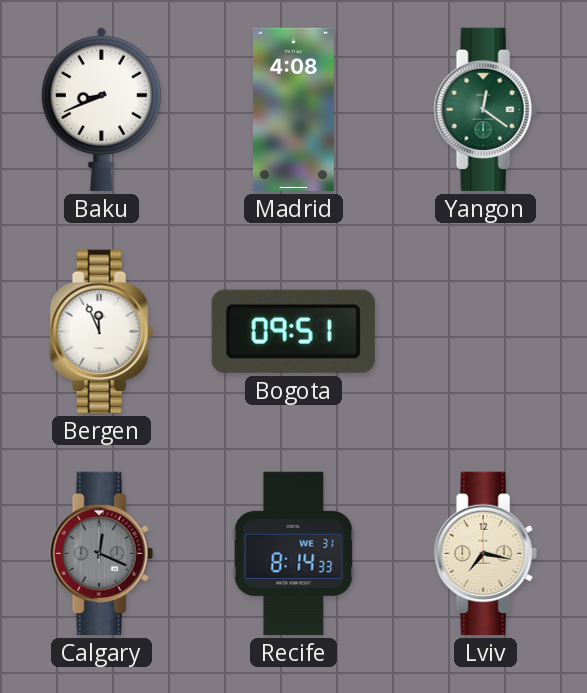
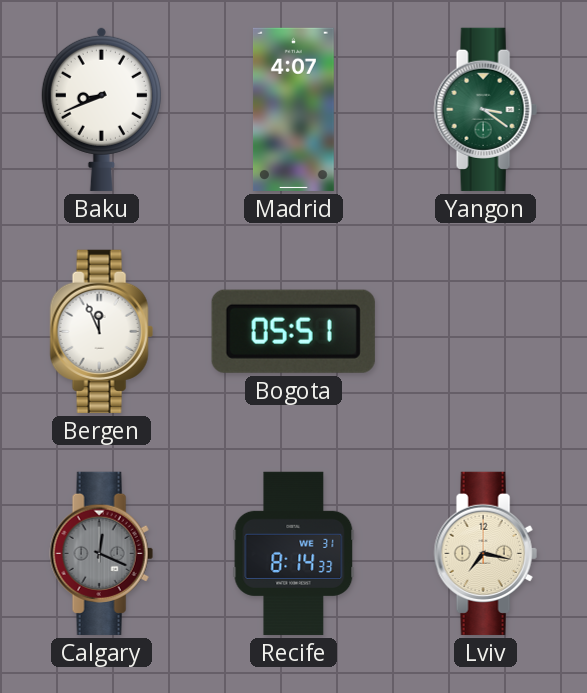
Madrid: 4:08 -> 4:07 (293, 109)
Yangon: 12:21 -> 3:21 (485, 109)
Bogota: 09:51 -> 05:51 (293, 331)
